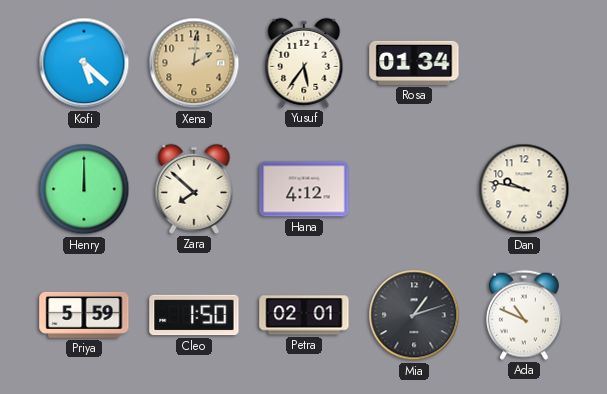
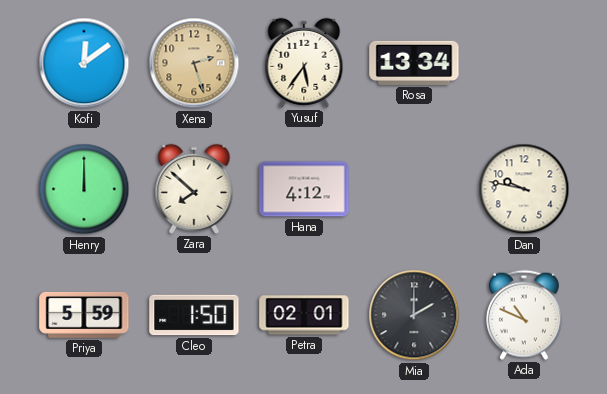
Kofi: 5:22 -> 12:09 (84, 63)
Xena: 2:01 -> 2:27 (194, 63)
Rosa: 01:34 -> 13:34 (414, 63)
Mia: 1:12 -> 2:00 (414, 315)
